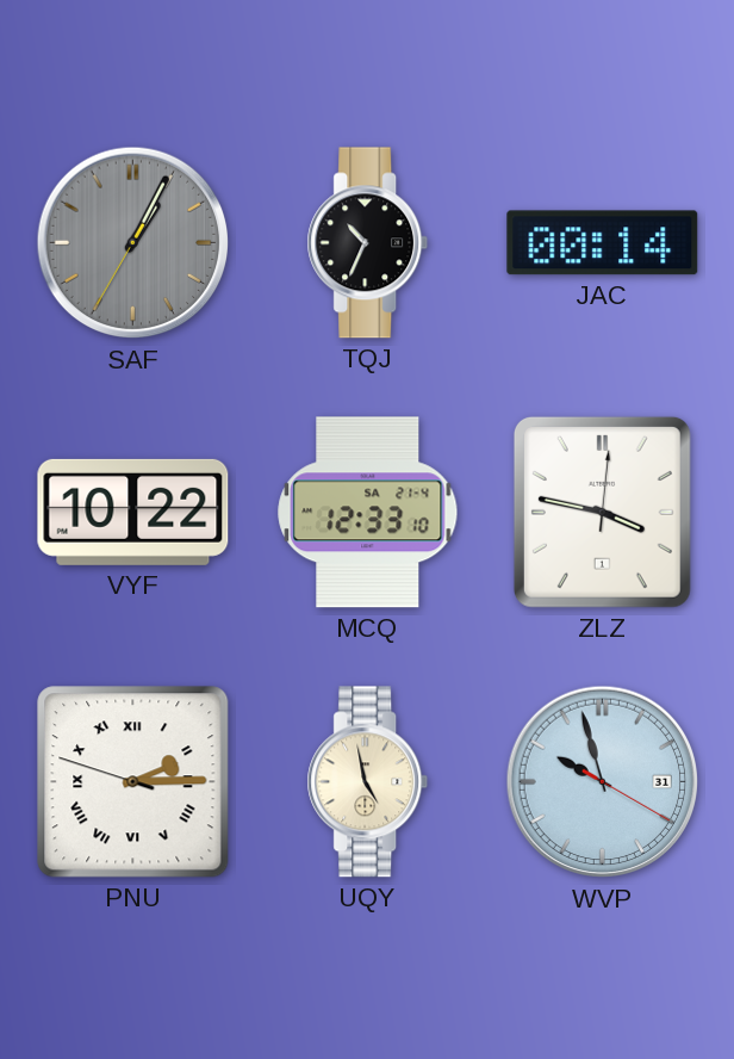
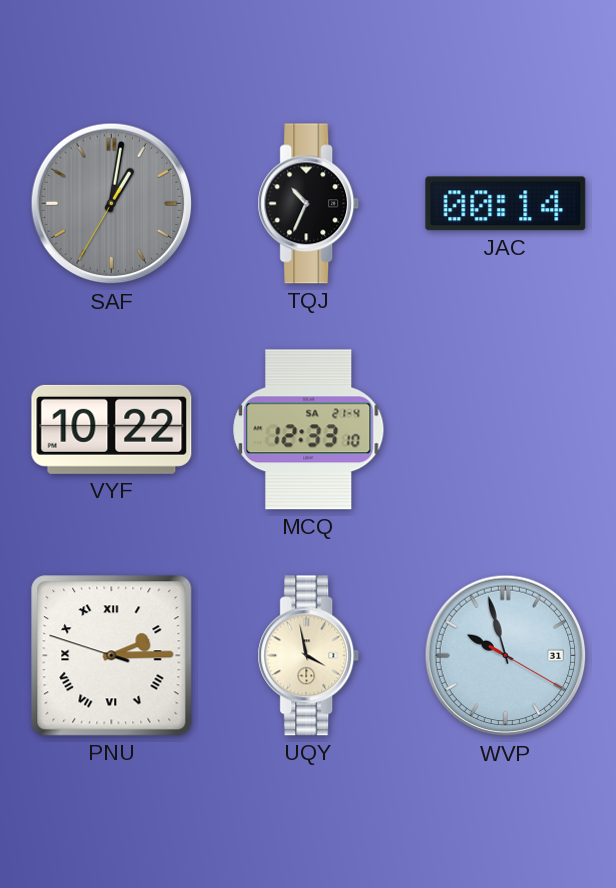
SAF: 1:04 -> 1:01 (112, 204)
ZLZ: 3:47 -> none (602, 512)
UQY: 4:58 -> 3:58 (309, 656)
